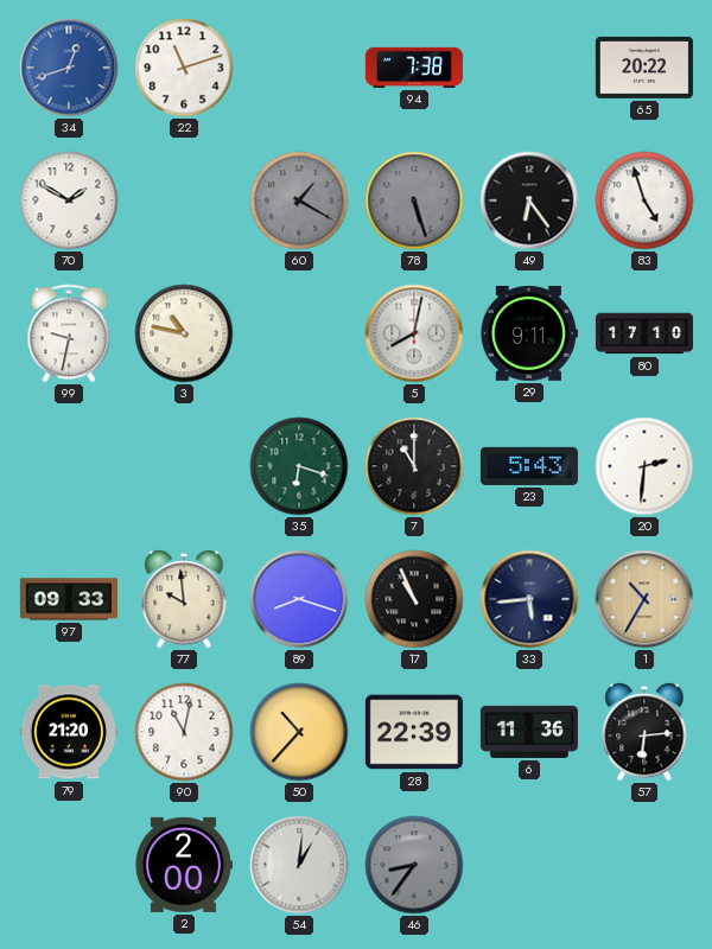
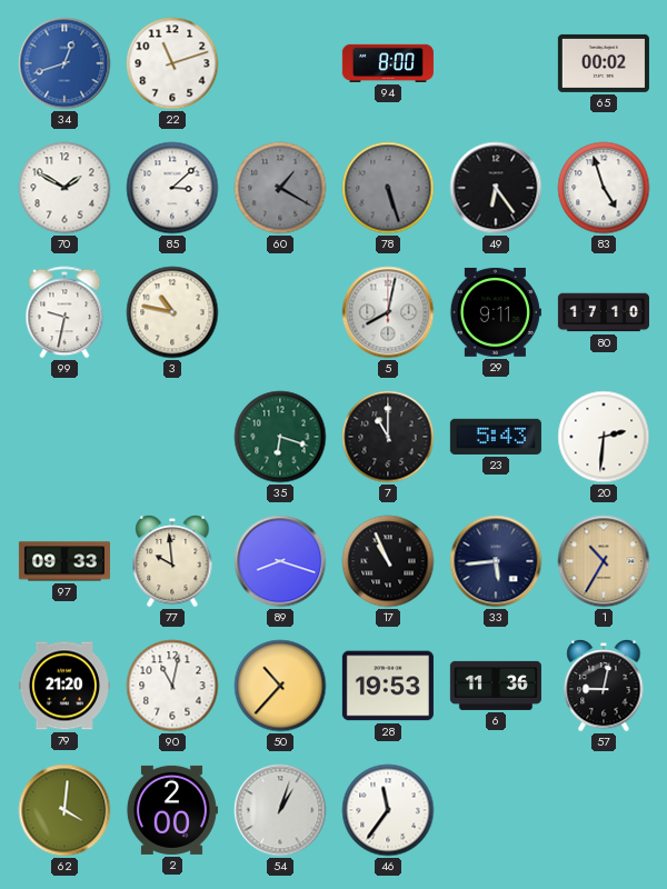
94: 7:38 -> 8:00 (388, 63)
65: 20:22 -> 00:02 (604, 63)
85: none -> 3:08 (172, 188)
28: 22:39 -> 19:53 (388, 686)
57: 6:14 -> 9:02 (604, 686)
62: none -> 4:01 (64, 810)
54: 1:01 -> 1:03 (280, 810)
46: 8:36 -> 11:36 (388, 810)
46 dial: grey -> white (388, 810)
